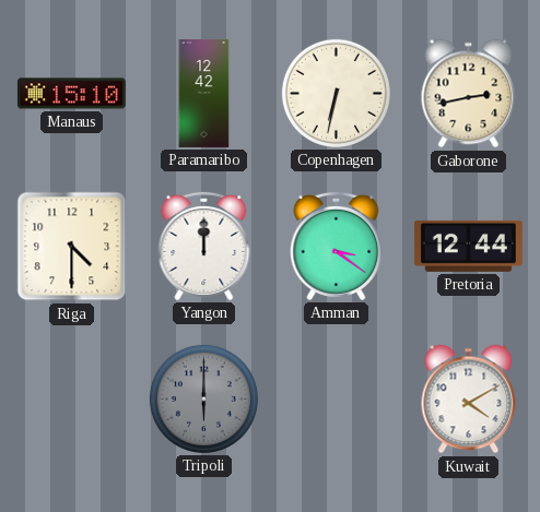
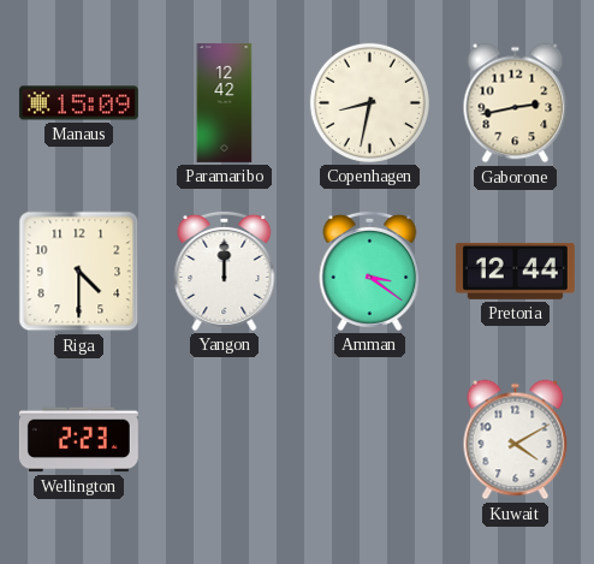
Manaus: 15:10 -> 15:09 (78, 103)
Copenhagen: 6:32 -> 8:32 (369, 102)
Wellington: none -> 2:23 (78, 440)
Tripoli: 6:00 -> none (203, 398)
